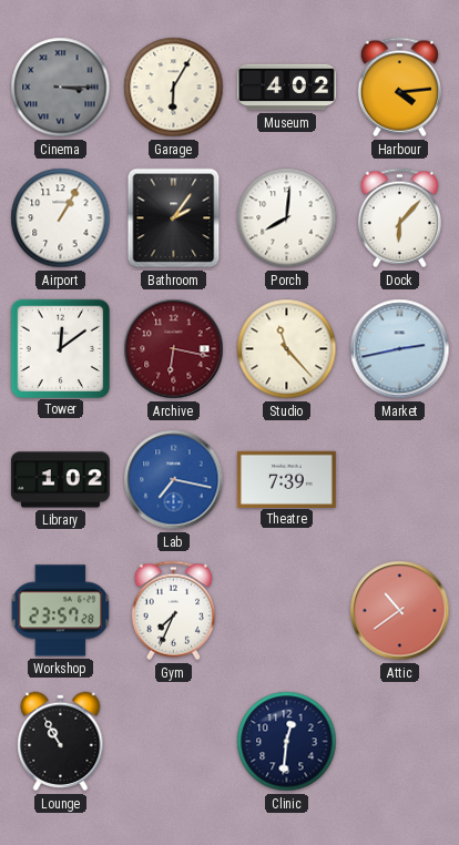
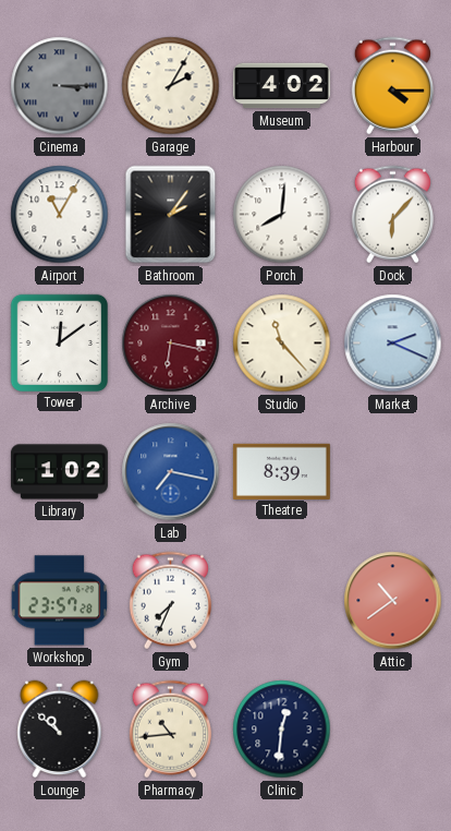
Garage: 6:05 -> 2:05 (171, 86)
Harbour: 4:14 -> 4:15 (392, 86)
Airport: 1:05 -> 11:05 (60, 215)
Market: 2:43 -> 2:19 (393, 344)
Theatre: 7:39 -> 8:39 (281, 471)
Lounge: 10:55 -> 10:52 (60, 730)
Pharmacy: none -> 10:44 (170, 730)
